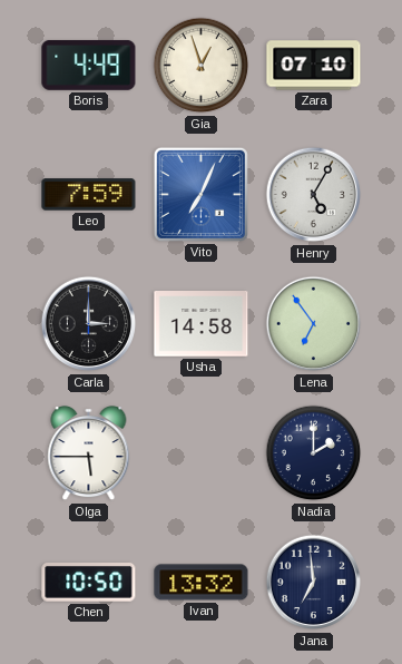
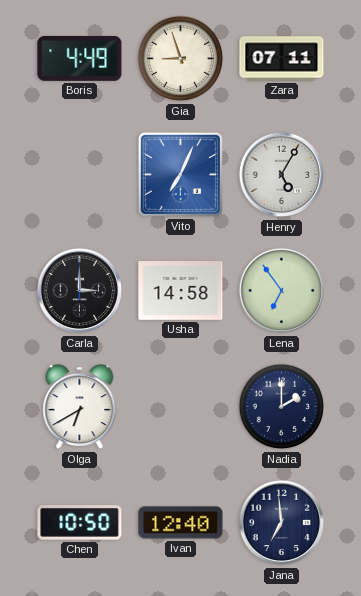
Gia: 12:57 -> 8:57 (181, 59)
Zara: 07:10 -> 07:11 (282, 59)
Leo: 7:59 -> none (89, 195)
Olga: 5:45 -> 6:40 (80, 408)
Ivan: 13:32 -> 12:40 (181, 523)
